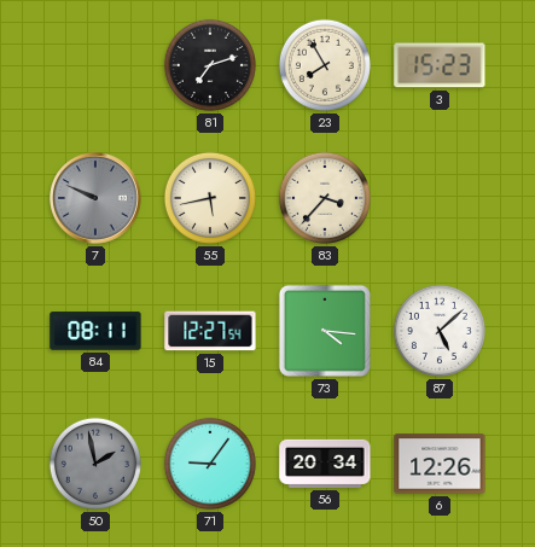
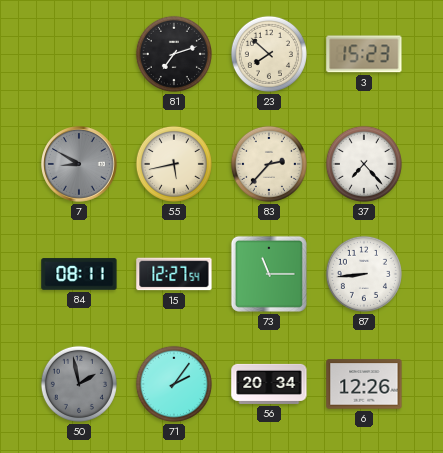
23: 7:55 -> 7:52 (269, 54)
7: 9:49 -> 8:50 (79, 164)
83: 3:37 -> 2:37 (269, 164)
37: none -> 7:23 (364, 164)
73: 4:16 -> 11:15 (269, 274)
87: 5:08 -> 8:44 (364, 274)
71: 9:06 -> 2:06 (174, 384)
